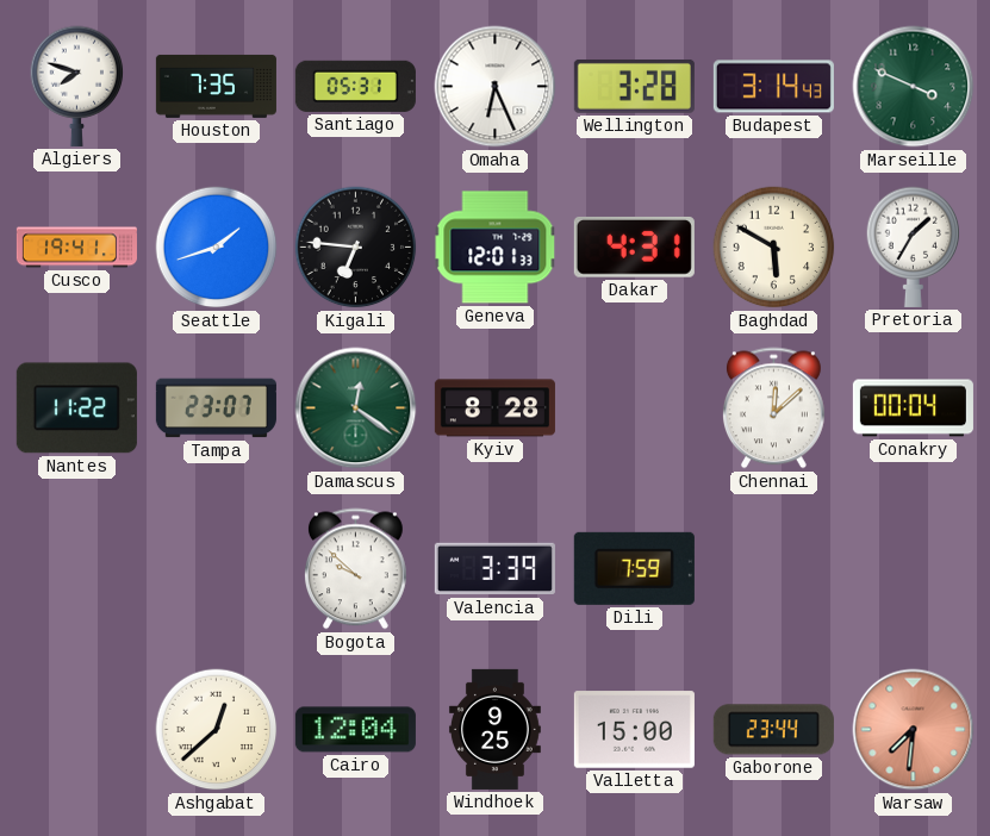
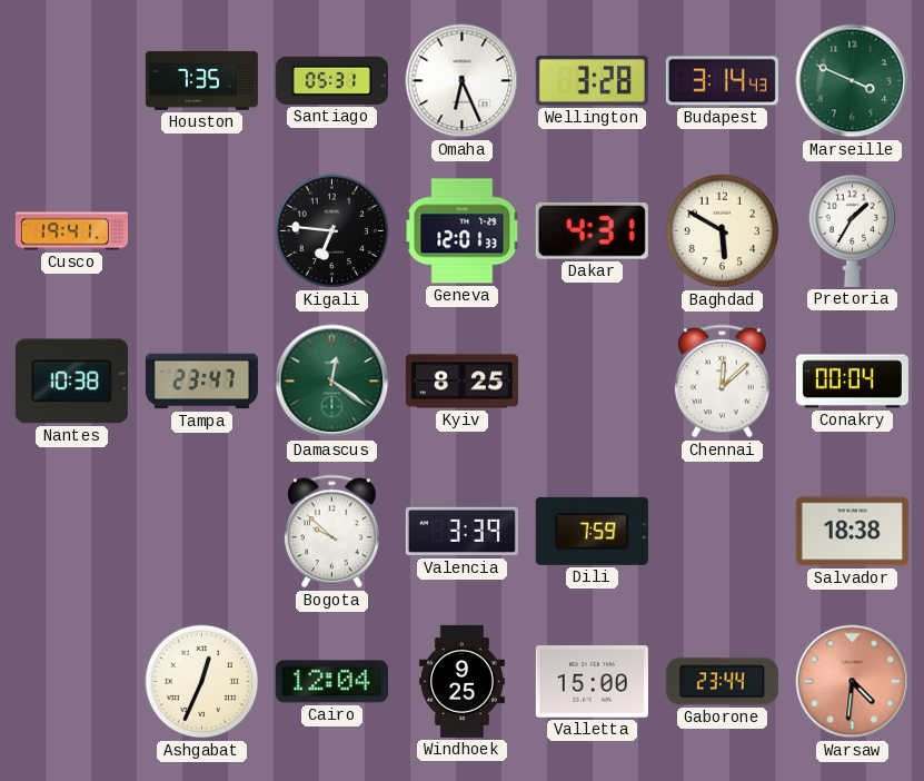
Algiers: 7:48 -> none (77, 86)
Seattle: 1:42 -> none (217, 248)
Nantes: 11:22 -> 10:38 (71, 382)
Tampa: 23:07 -> 23:47 (201, 382)
Kyiv: 8:28 -> 8:25 (461, 382)
Salvador: none -> 18:38 (852, 532)
Ashgabat: 12:38 -> 12:34 (202, 682)
Warsaw: 7:31 -> 4:31 (853, 682)
